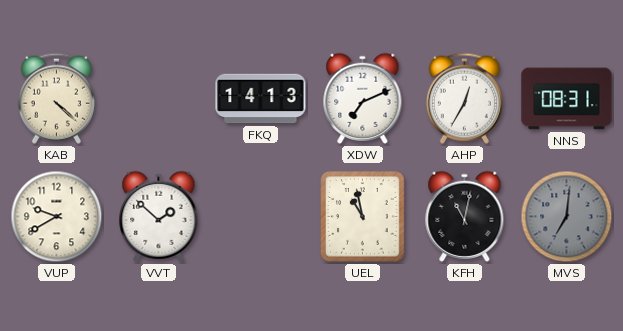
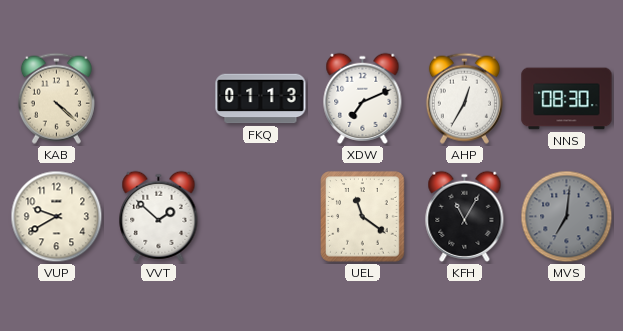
FKQ: 14:13 -> 01:13 (261, 99)
NNS: 08:31 -> 08:30 (567, 99)
UEL: 10:58 -> 11:21 (363, 217)
KFH: 11:02 -> 11:05 (465, 216)
